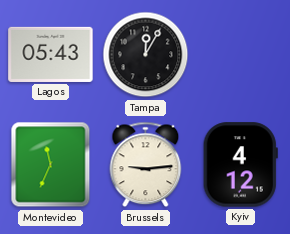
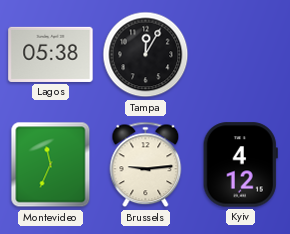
Lagos: 05:43 -> 05:38 (51, 54)
